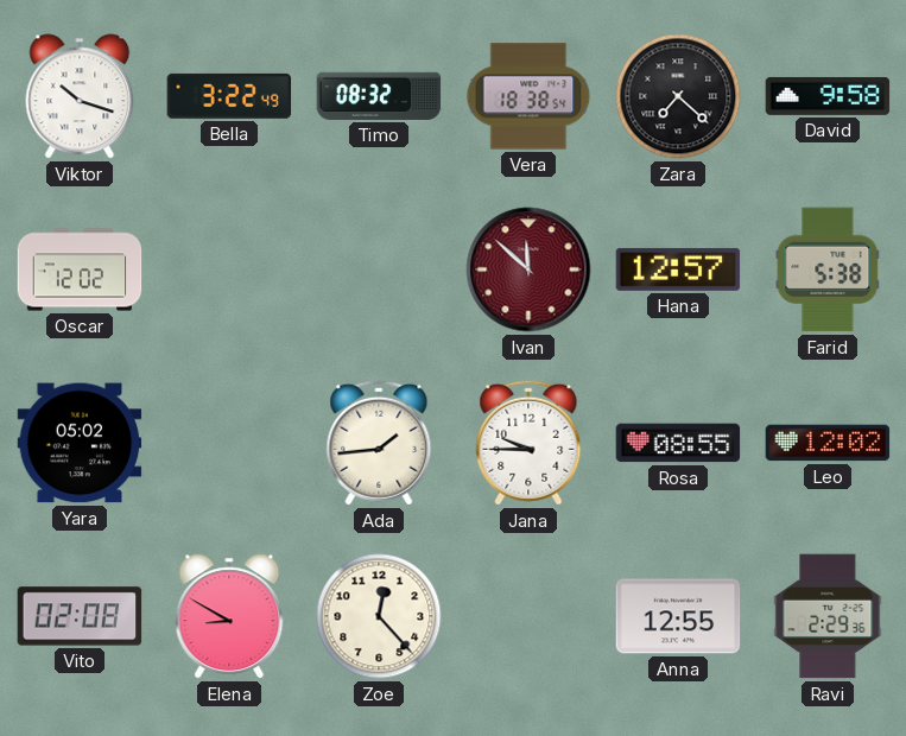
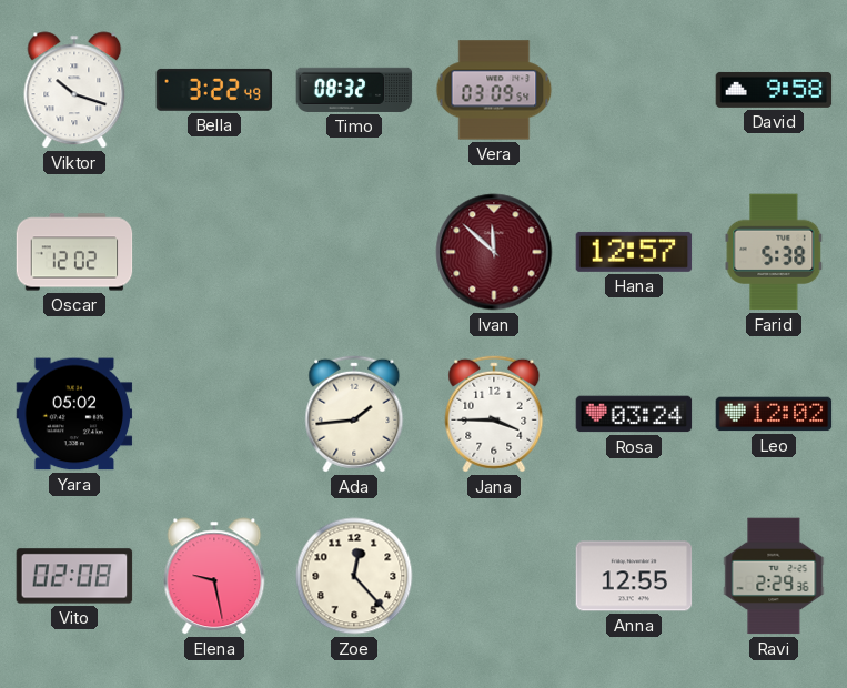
Vera: 18:38 -> 03:09 (494, 90)
Zara: 7:22 -> none (678, 96)
Jana: 9:45 -> 3:45 (494, 414)
Rosa: 08:55 -> 03:24 (634, 414)
Elena: 8:50 -> 9:28 (214, 576)
